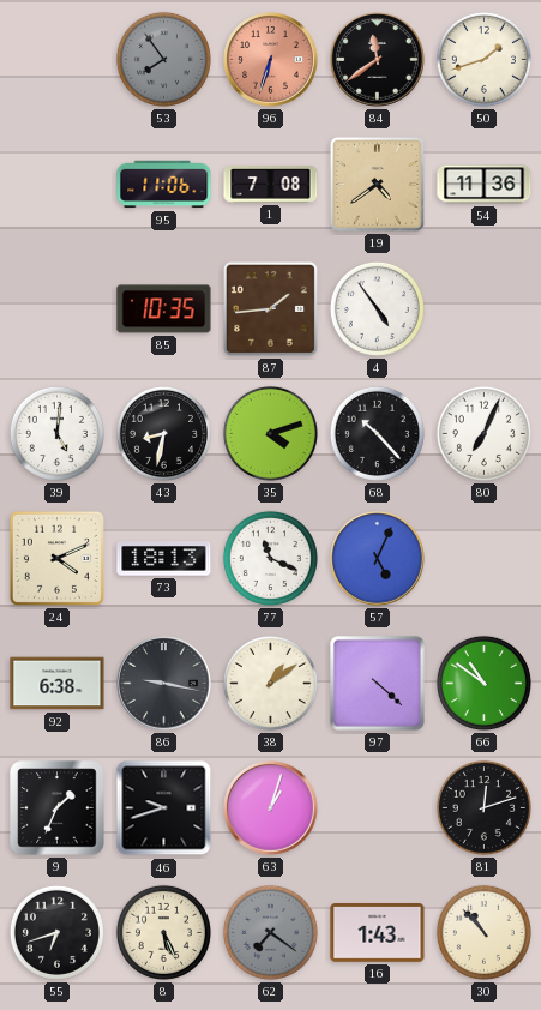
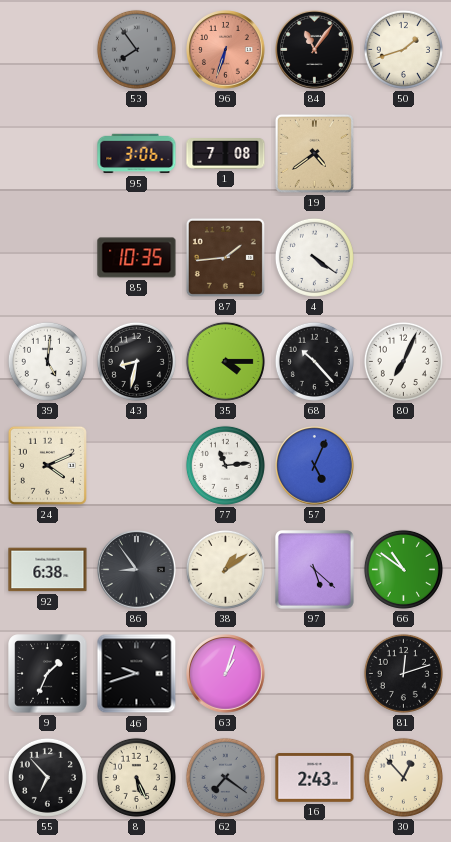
84: 11:39 -> 11:06 (315, 50)
95: 11:06 -> 3:06 (137, 154)
54: 11:36 -> none (485, 185)
4: 4:54 -> 4:21 (314, 257)
35: 4:12 -> 4:15 (225, 361)
73: 18:13 -> none (164, 559)
77: 11:19 -> 11:14 (225, 465)
86: 9:17 -> 8:54 (137, 570)
97: 4:22 -> 5:22 (315, 570)
55: 6:42 -> 6:53 (47, 777)
16: 1:43 -> 2:43 (315, 778)
30: 10:53 -> 12:53 (403, 777)
